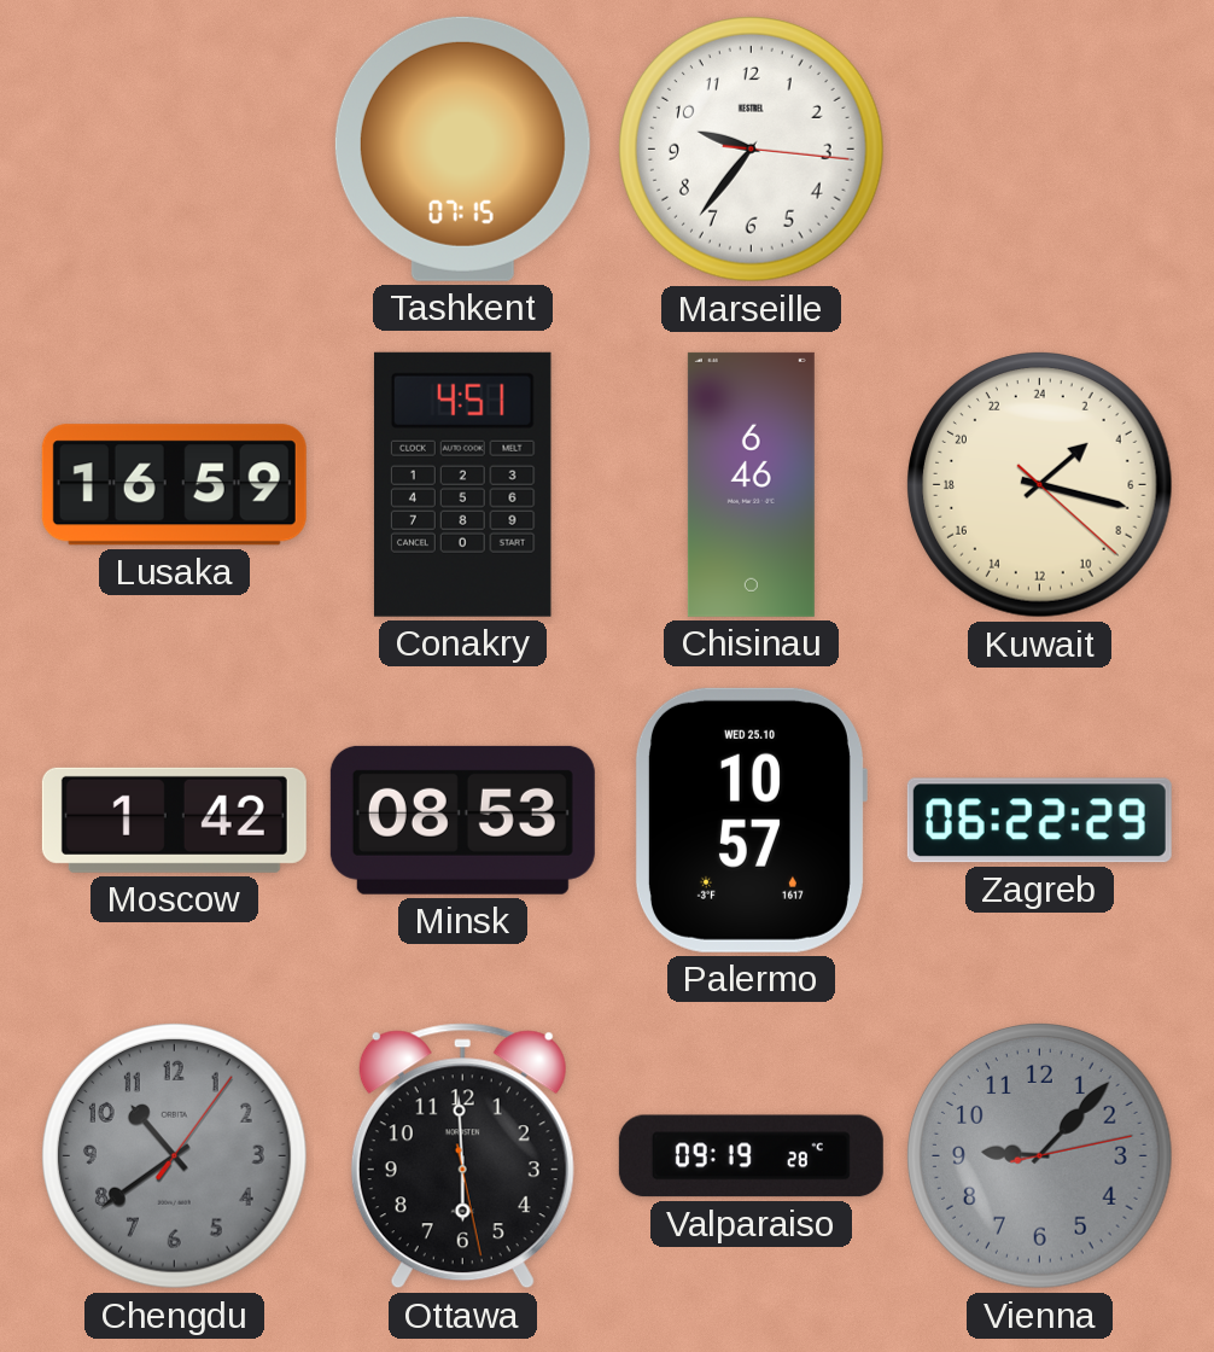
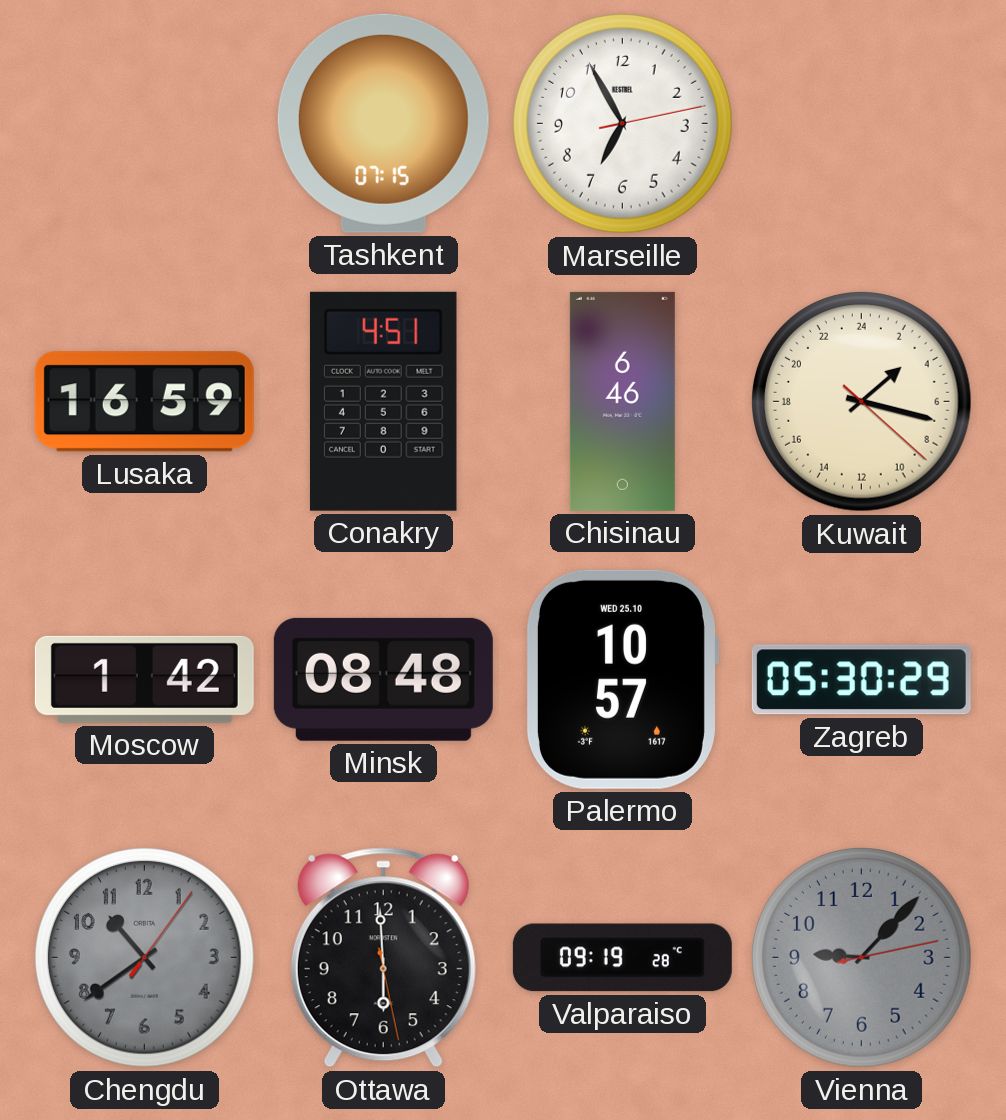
Marseille: 9:36 -> 6:55 (623, 124)
Minsk: 08:53 -> 08:48 (383, 679)
Zagreb: 06:22 -> 05:30 (861, 680)
